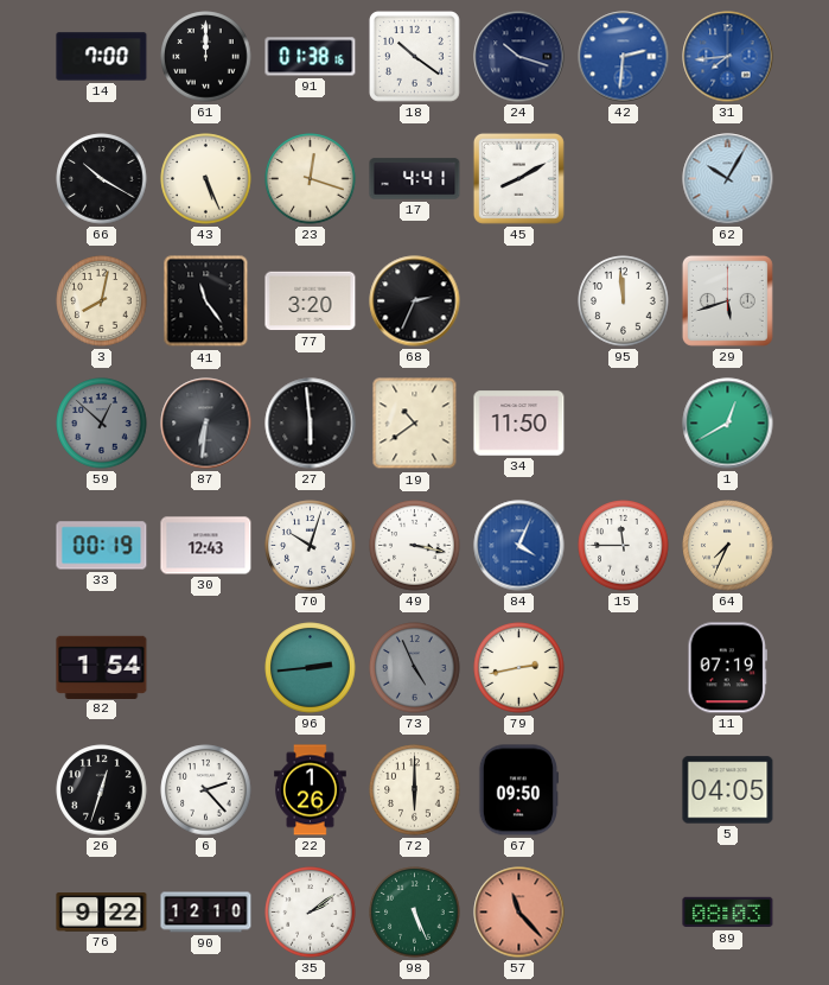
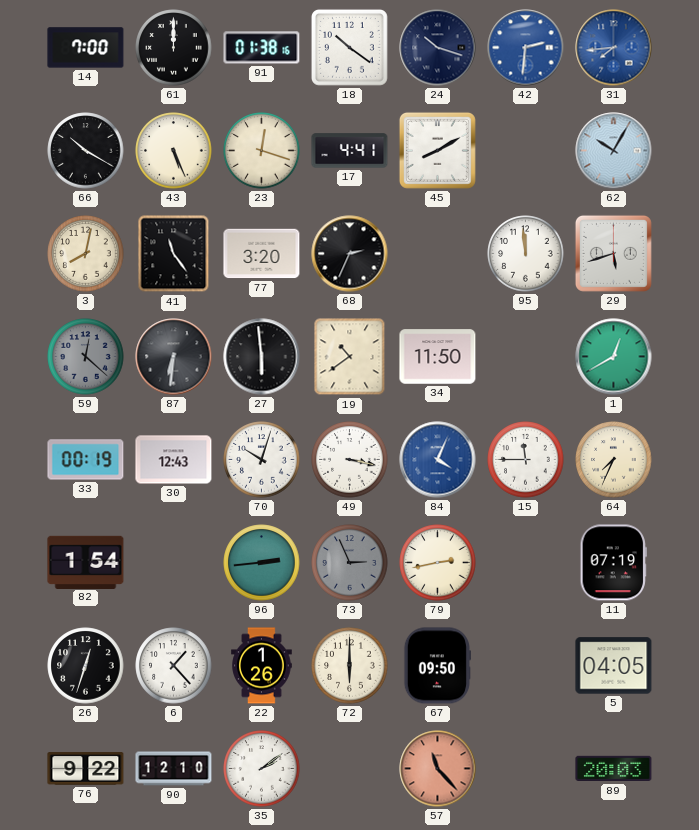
59: 12:52 -> 12:22 (86, 357)
73: 4:56 -> 2:56 (350, 563)
6: 2:23 -> 1:23 (174, 666)
98: 5:26 -> none (415, 913)
89: 08:03 -> 20:03 (614, 769)
